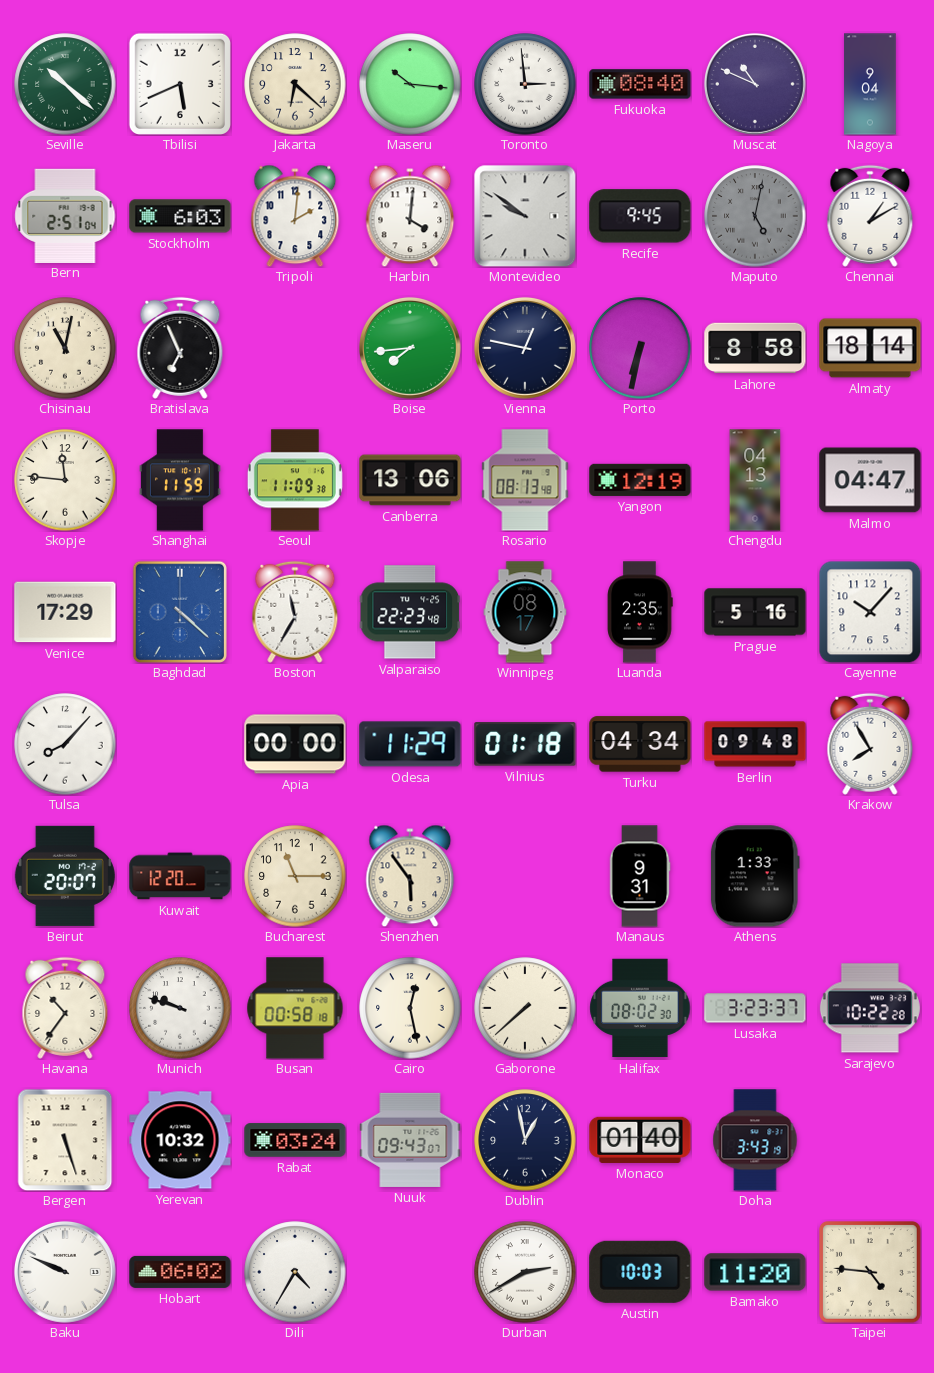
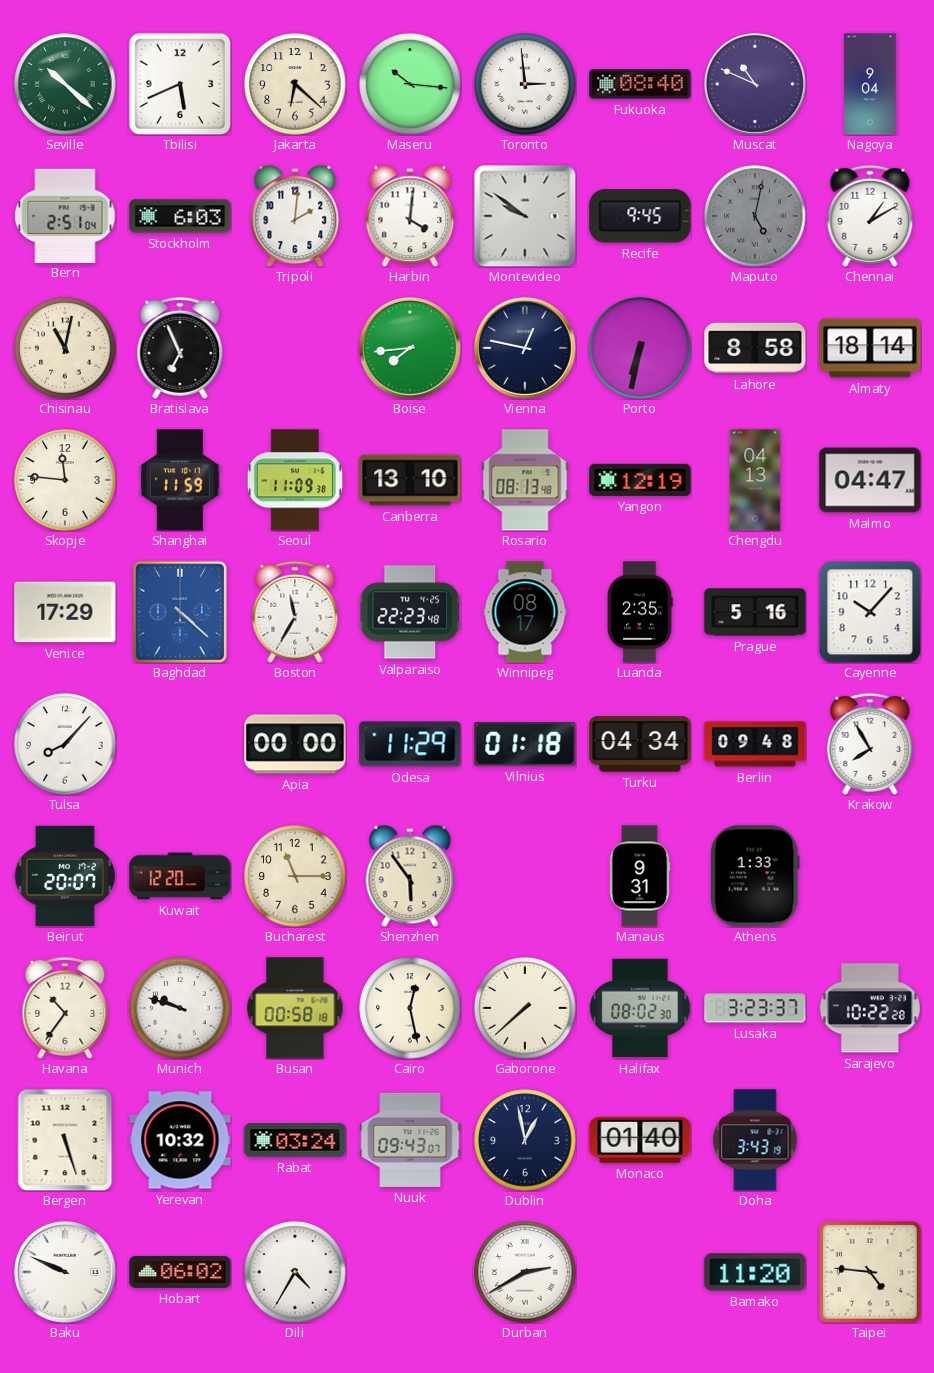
Canberra: 13:06 -> 13:10 (410, 480)
Austin: 10:03 -> none (640, 1272)
